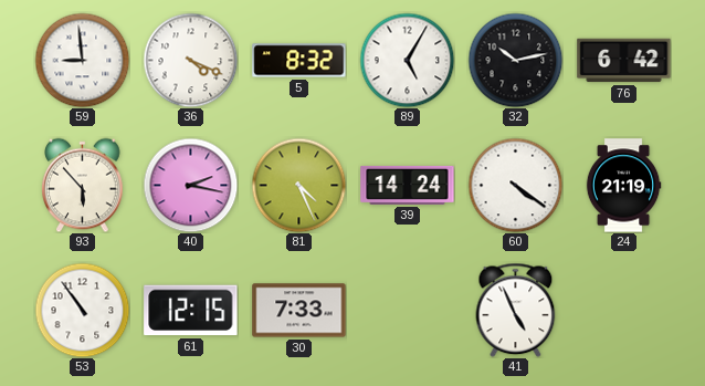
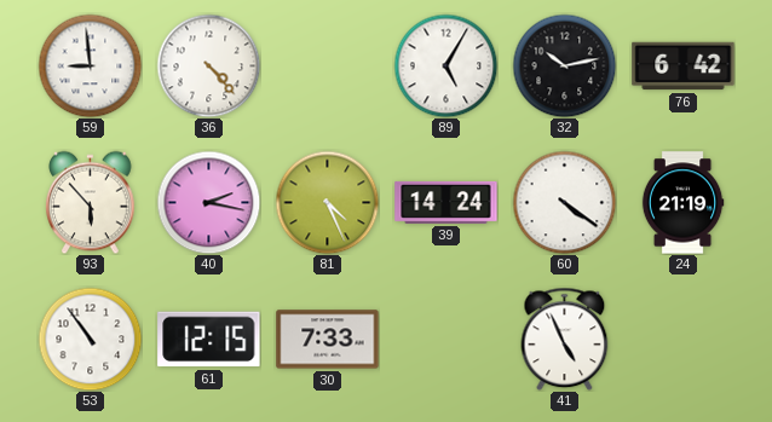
36: 4:19 -> 4:23 (208, 65)
5: 8:32 -> none (299, 61)
